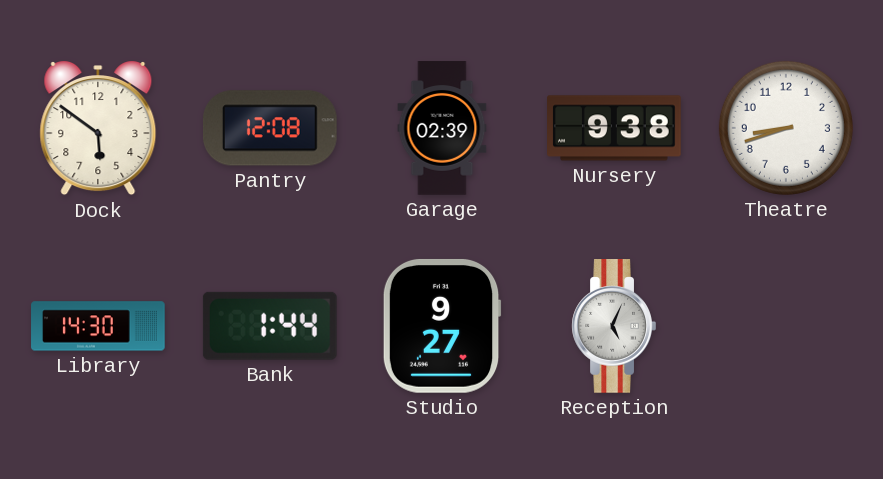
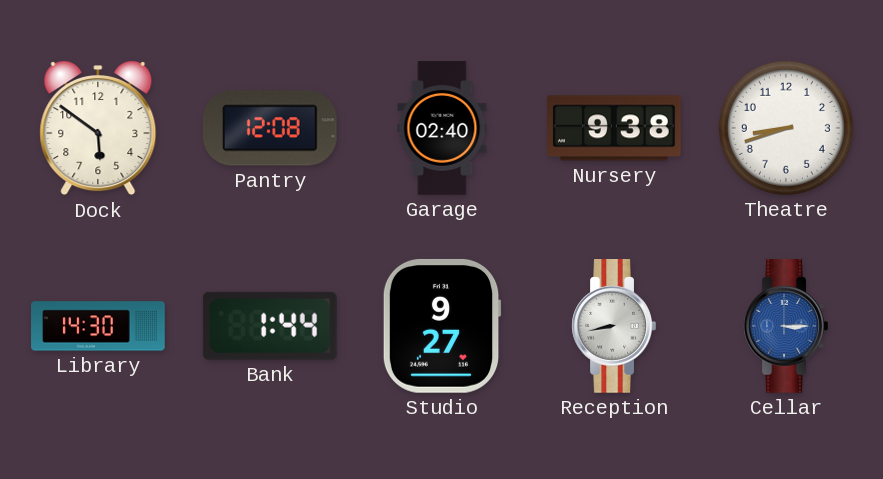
Garage: 02:39 -> 02:40 (442, 128)
Reception: 5:04 -> 8:43 (614, 326)
Cellar: none -> 3:15 (786, 326)
